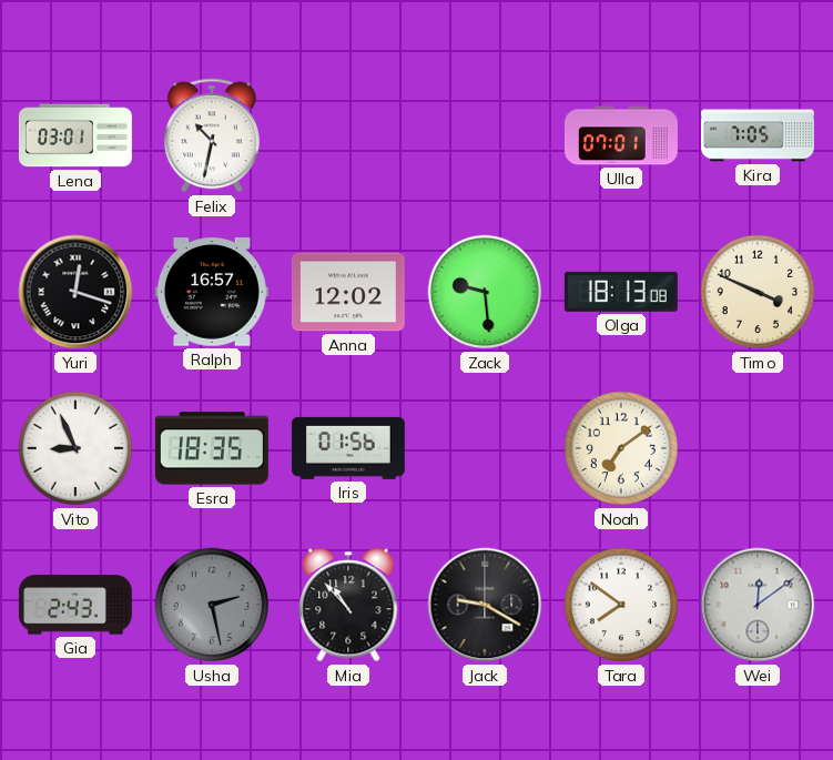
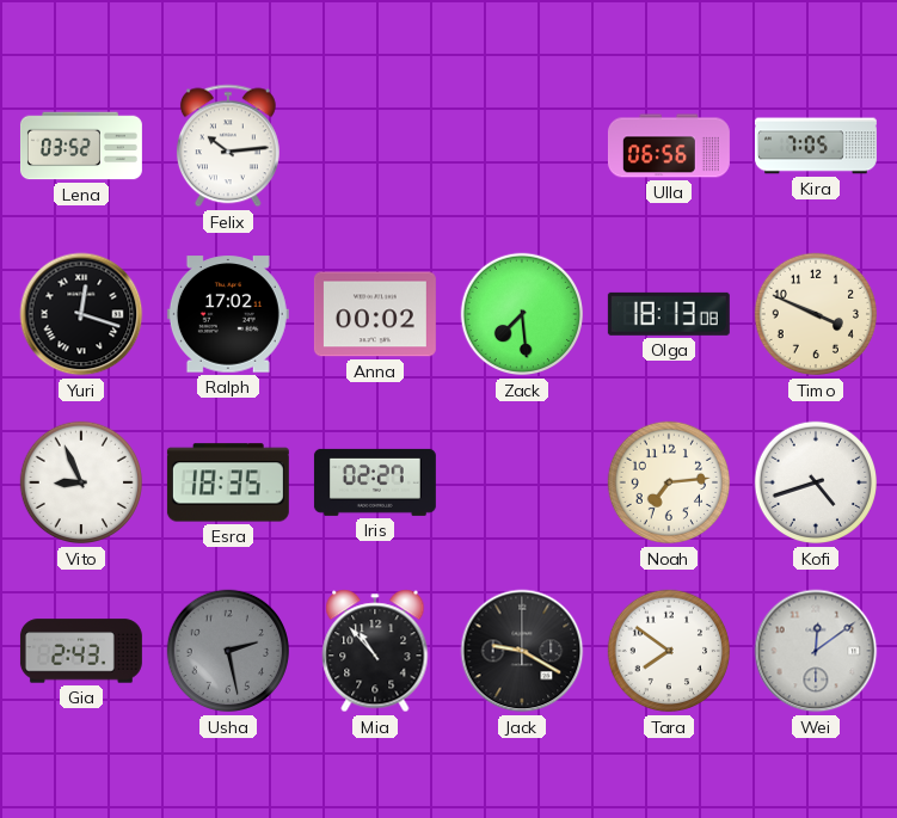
Lena: 03:01 -> 03:52 (81, 146)
Felix: 10:32 -> 10:14 (228, 146)
Ulla: 07:01 -> 06:56 (669, 146)
Ralph: 16:57 -> 17:02 (228, 314)
Anna: 12:02 -> 00:02 (375, 314)
Zack: 9:29 -> 7:29 (522, 314)
Iris: 01:56 -> 02:27 (375, 482)
Noah: 7:09 -> 7:14 (669, 482)
Kofi: none -> 4:42 (816, 482)
